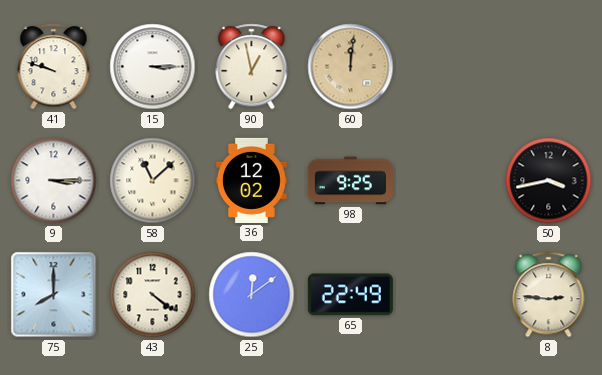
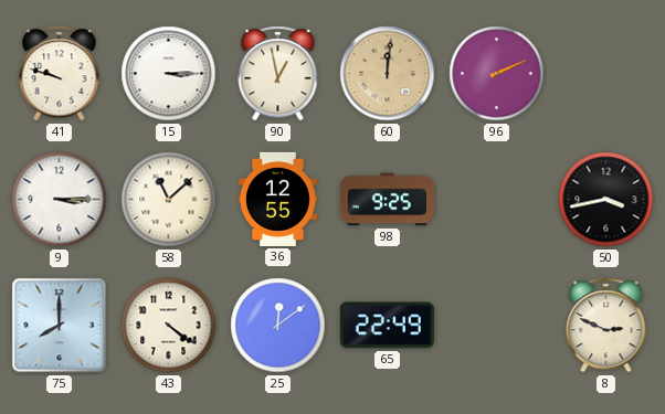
96: none -> 2:11 (497, 74)
36: 12:02 -> 12:55 (278, 199)
8: 2:46 -> 2:49 (606, 326)
